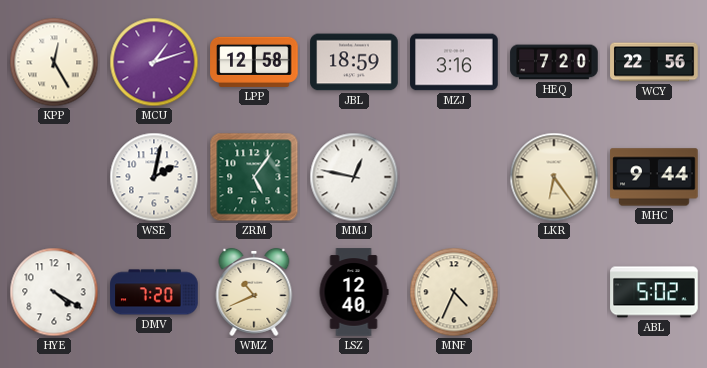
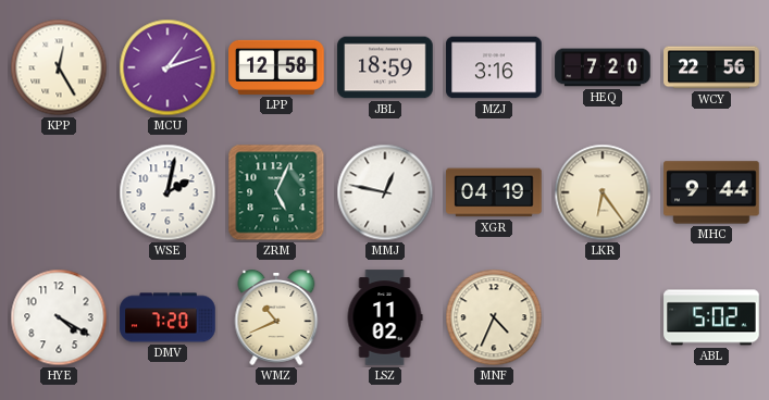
ZRM: 5:06 -> 5:04 (276, 192)
XGR: none -> 04:19 (494, 192)
LSZ: 12:40 -> 11:02 (385, 317)
